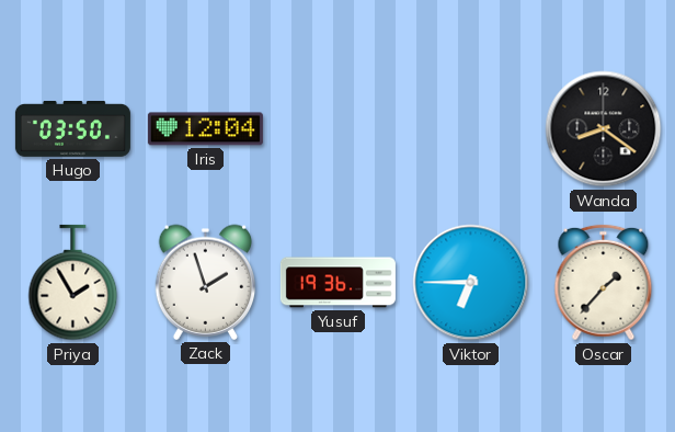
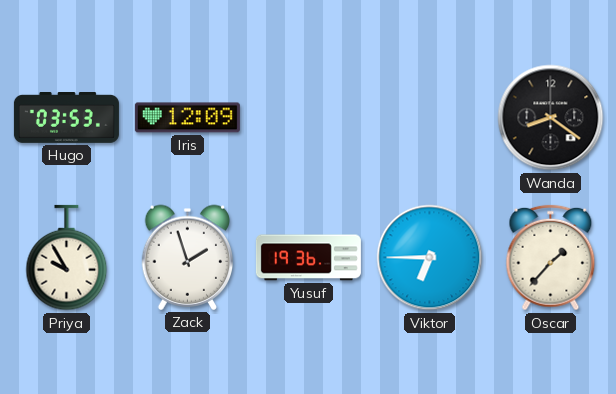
Hugo: 03:50 -> 03:53 (66, 118)
Iris: 12:04 -> 12:09 (187, 118)
Priya: 1:55 -> 9:55 (67, 258)
